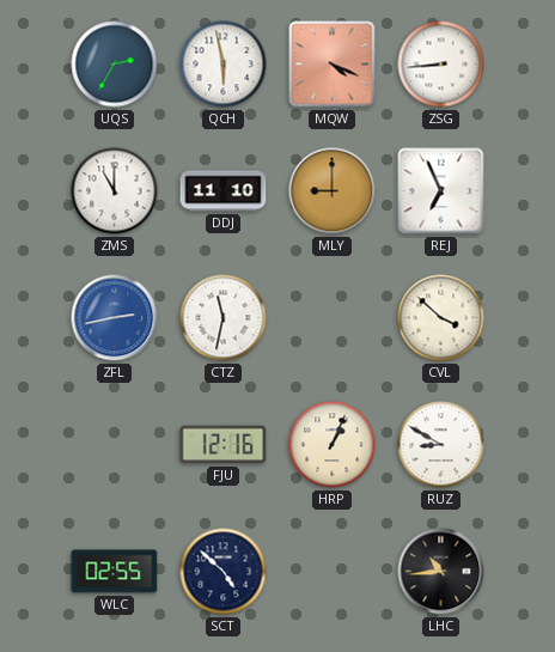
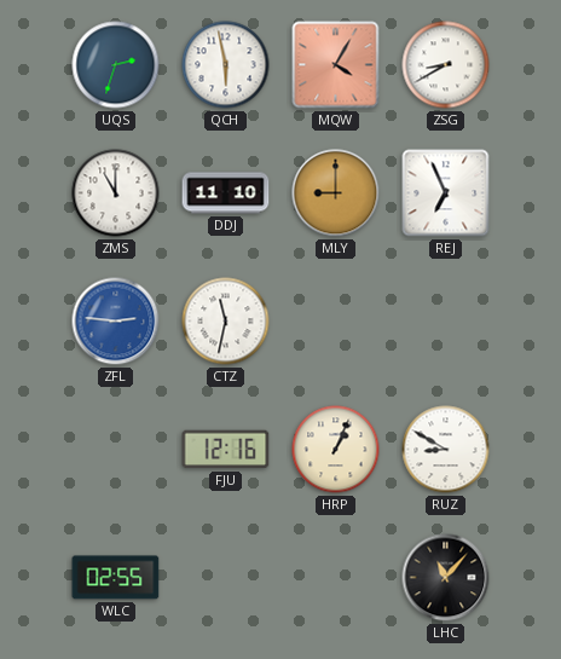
UQS: 2:35 -> 2:33 (116, 65)
MQW: 4:19 -> 4:05 (336, 65)
ZSG: 8:44 -> 8:40 (446, 65)
ZFL: 2:43 -> 2:46 (116, 322)
CVL: 3:52 -> none (441, 318)
SCT: 4:52 -> none (224, 572)
LHC: 10:44 -> 11:07 (446, 578)
